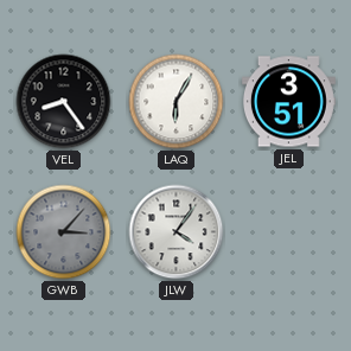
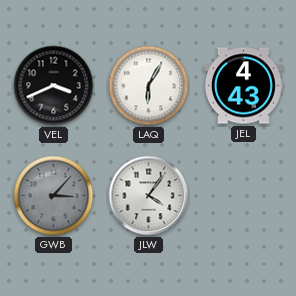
VEL: 8:24 -> 3:41 (54, 86)
JEL: 3:51 -> 4:43 (243, 86)
